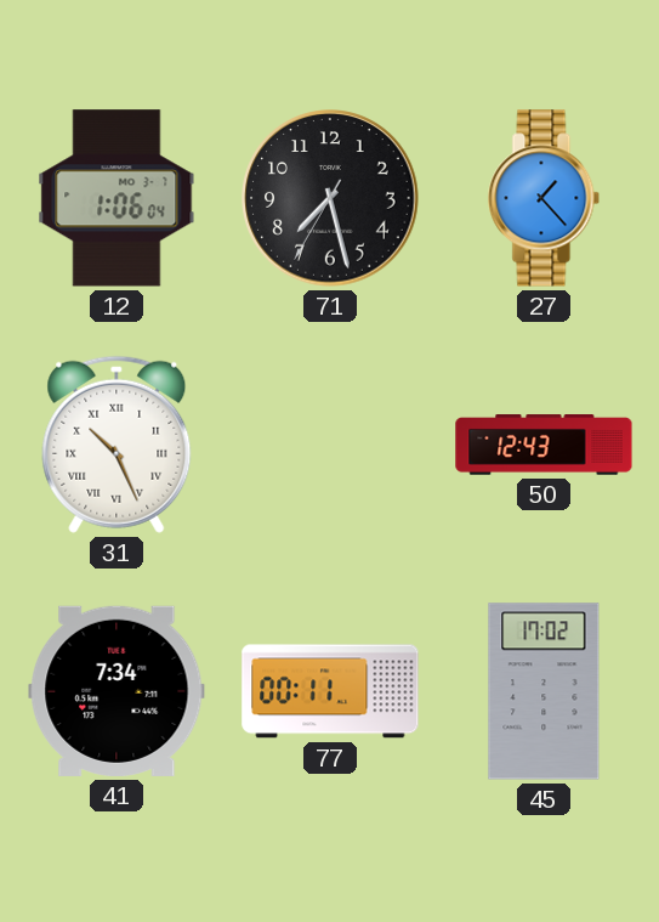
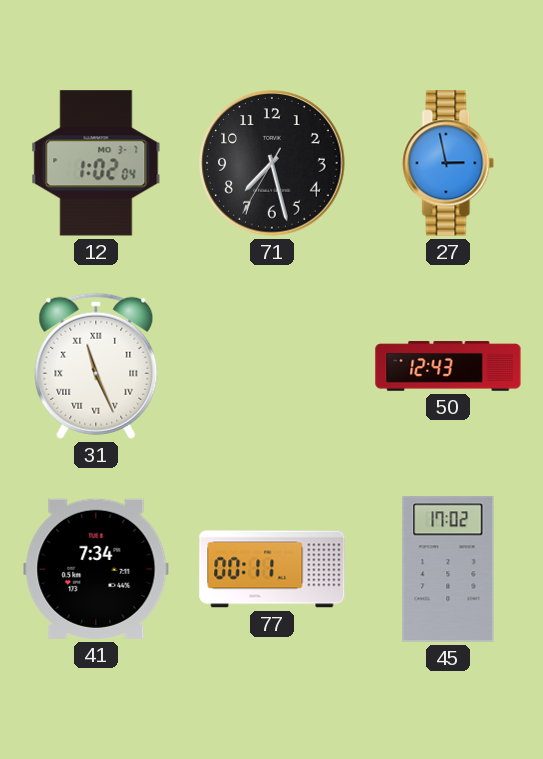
12: 1:06 -> 1:02 (96, 163)
27: 1:23 -> 2:58 (448, 163)
31: 10:26 -> 11:26 (96, 366)
